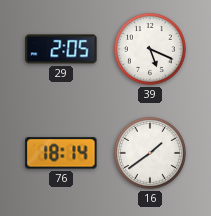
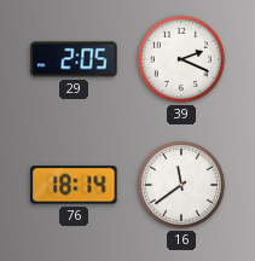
39: 5:19 -> 2:19 (181, 59)
16: 1:39 -> 11:39 (181, 185)
